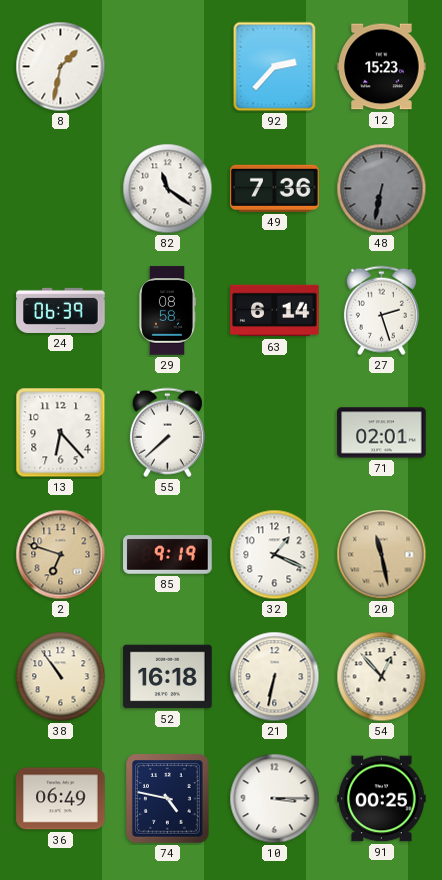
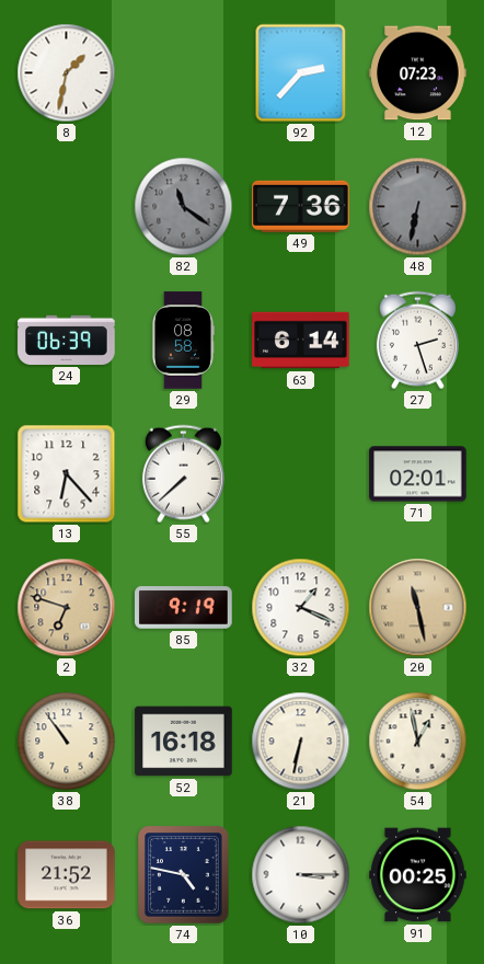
12: 15:23 -> 07:23 (418, 73)
82 dial: white -> grey (184, 207)
54: 12:53 -> 12:58 (418, 742)
36: 06:49 -> 21:52 (67, 875)
